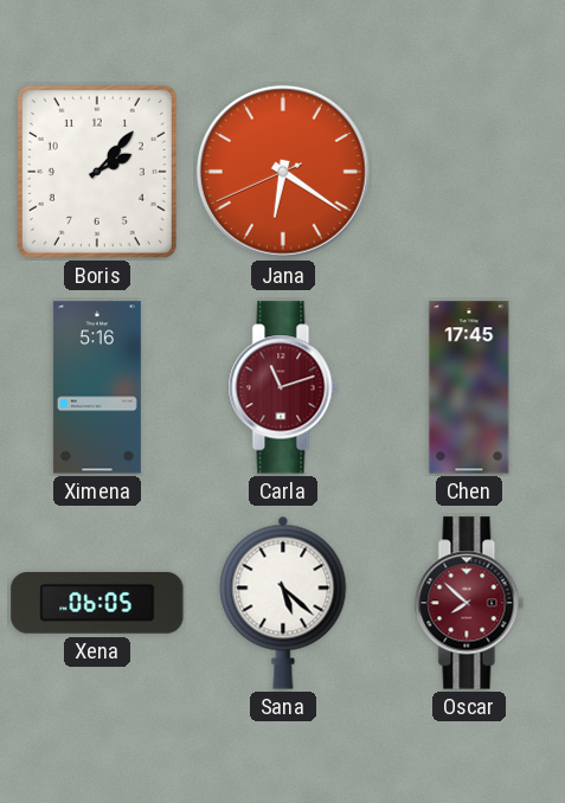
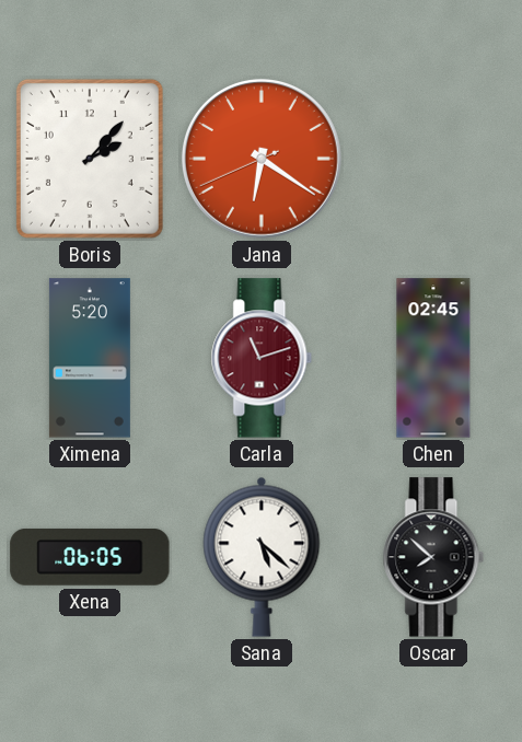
Ximena: 5:16 -> 5:20 (90, 358)
Chen: 17:45 -> 02:45 (433, 358)
Oscar dial: burgundy -> black (433, 557)
